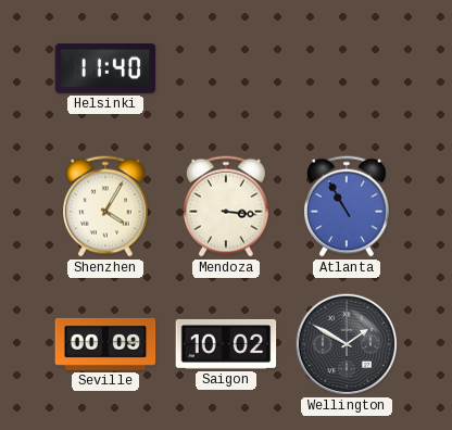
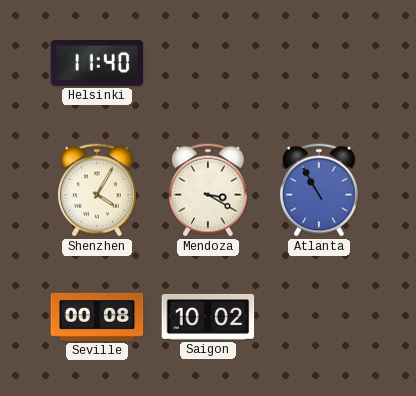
Mendoza: 3:16 -> 3:20 (209, 190)
Seville: 00:09 -> 00:08 (97, 317)
Wellington: 1:50 -> none (347, 344)
